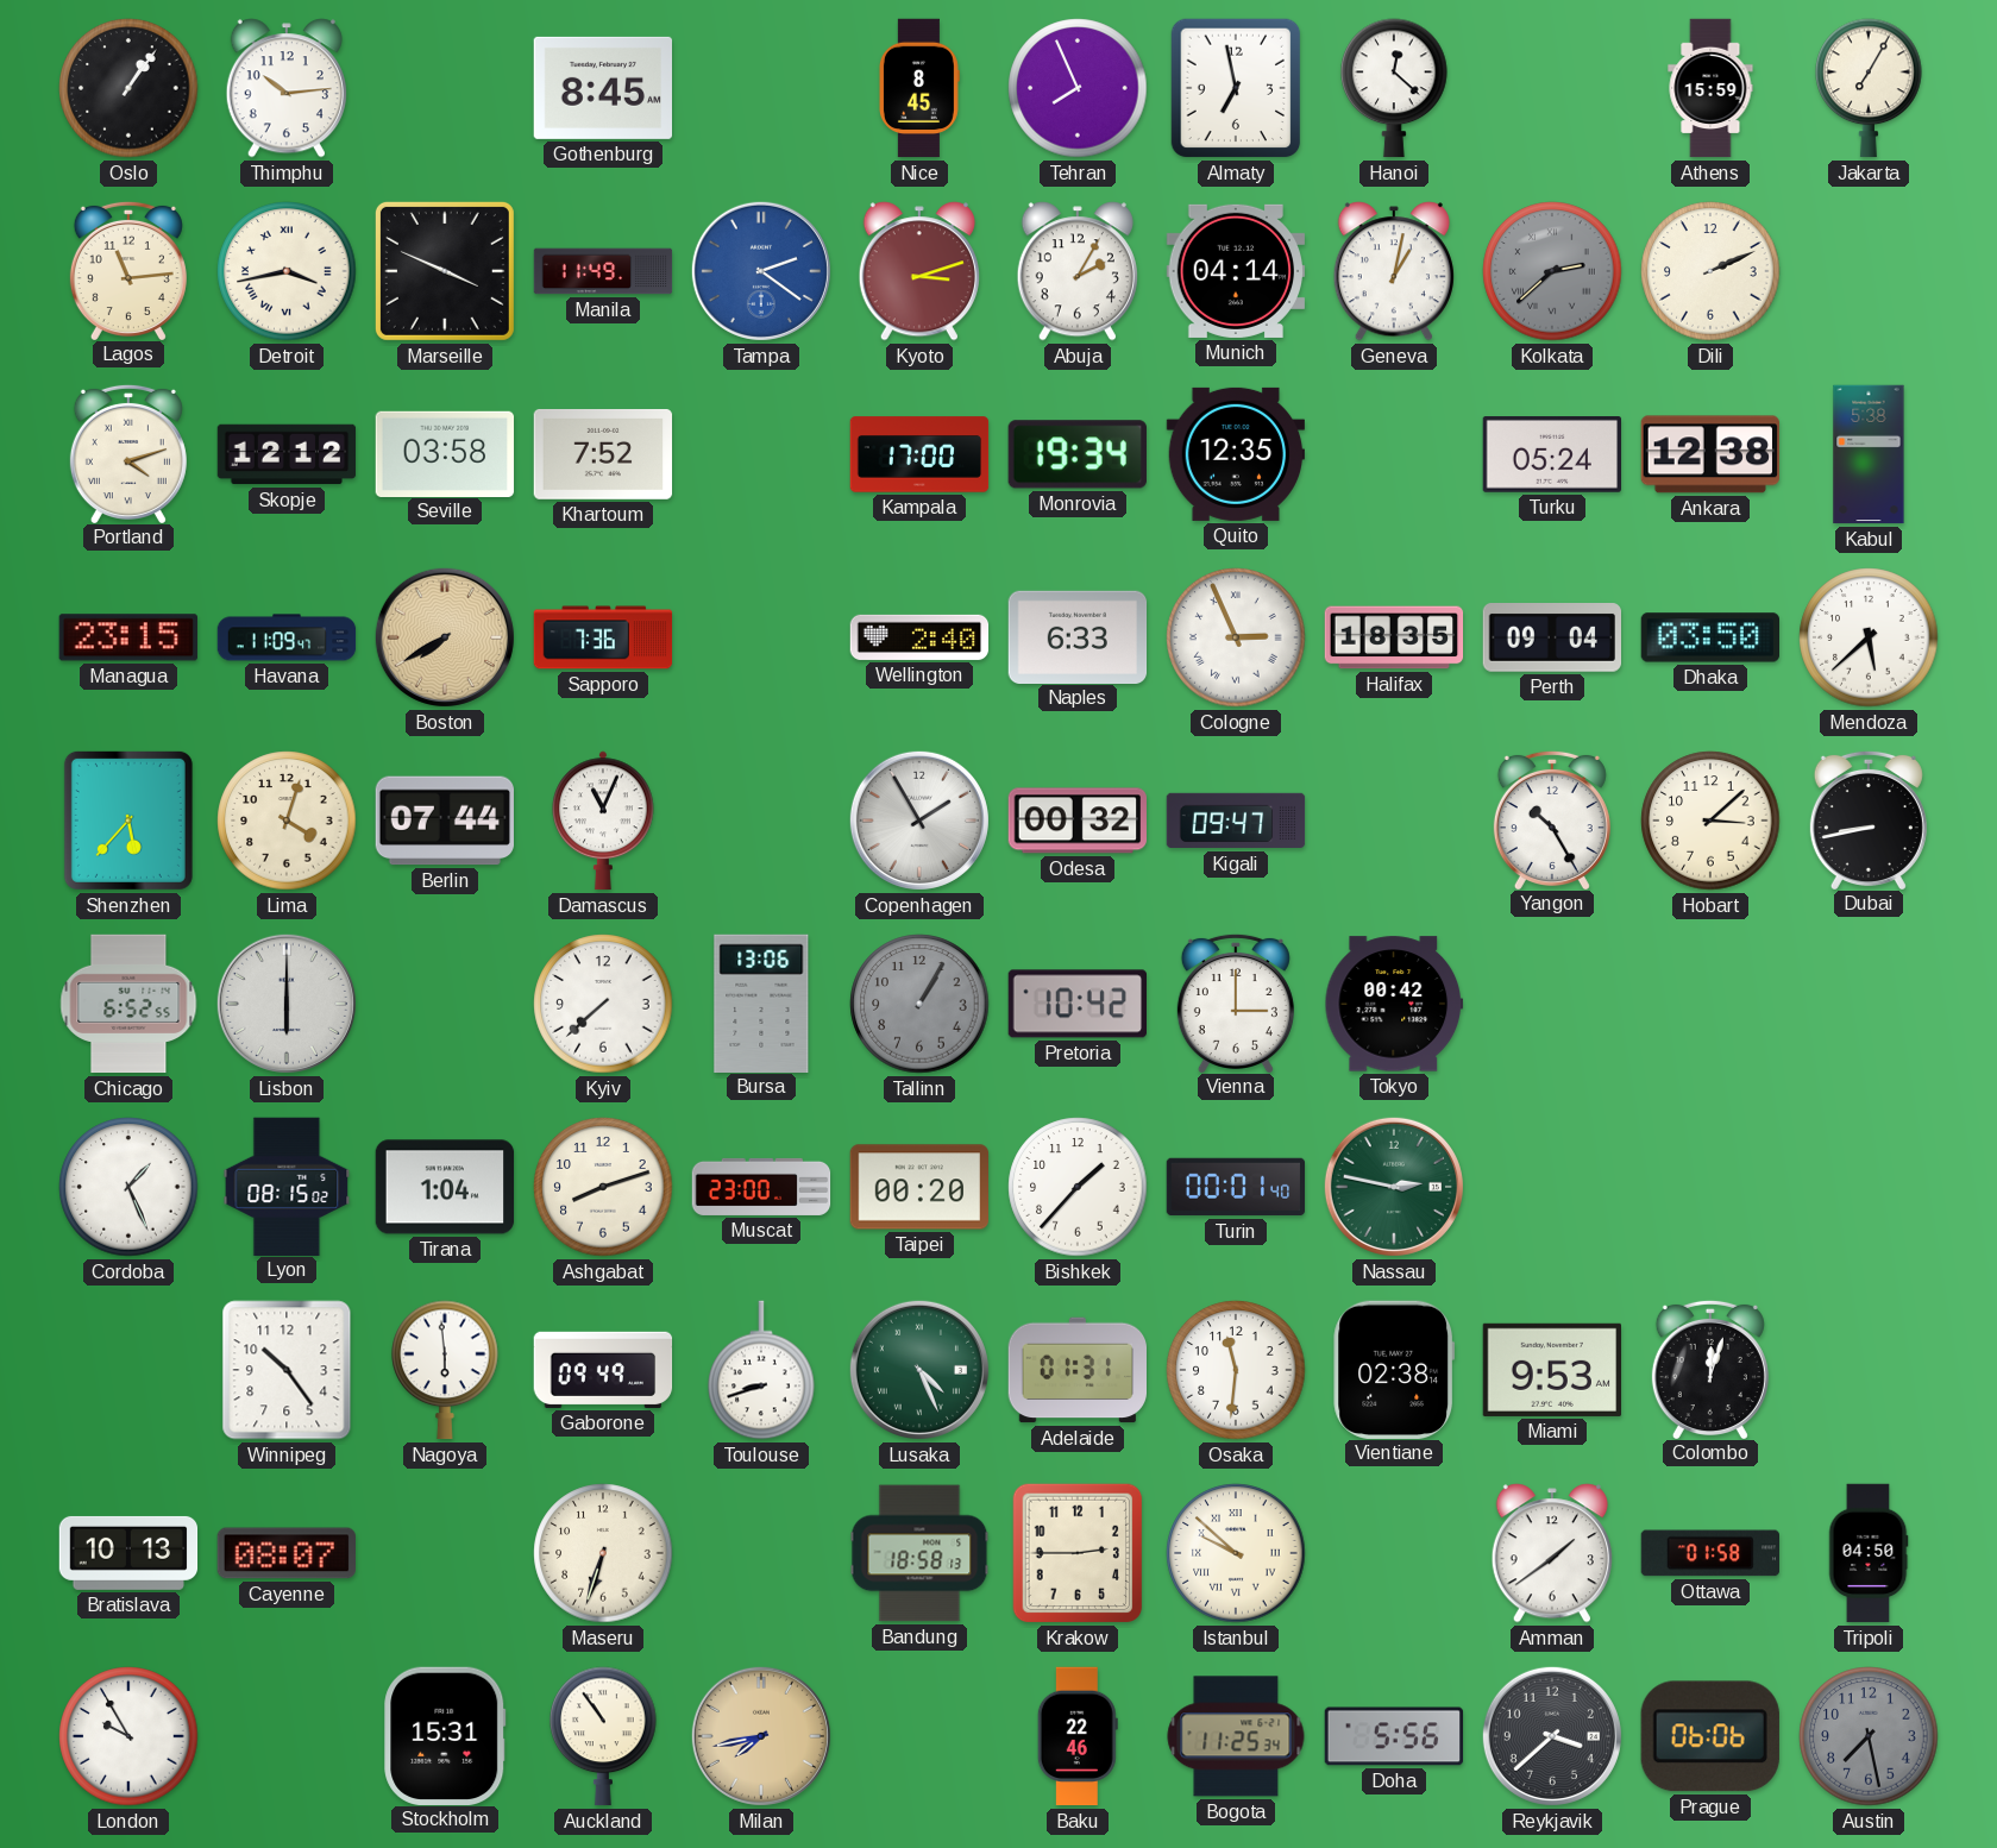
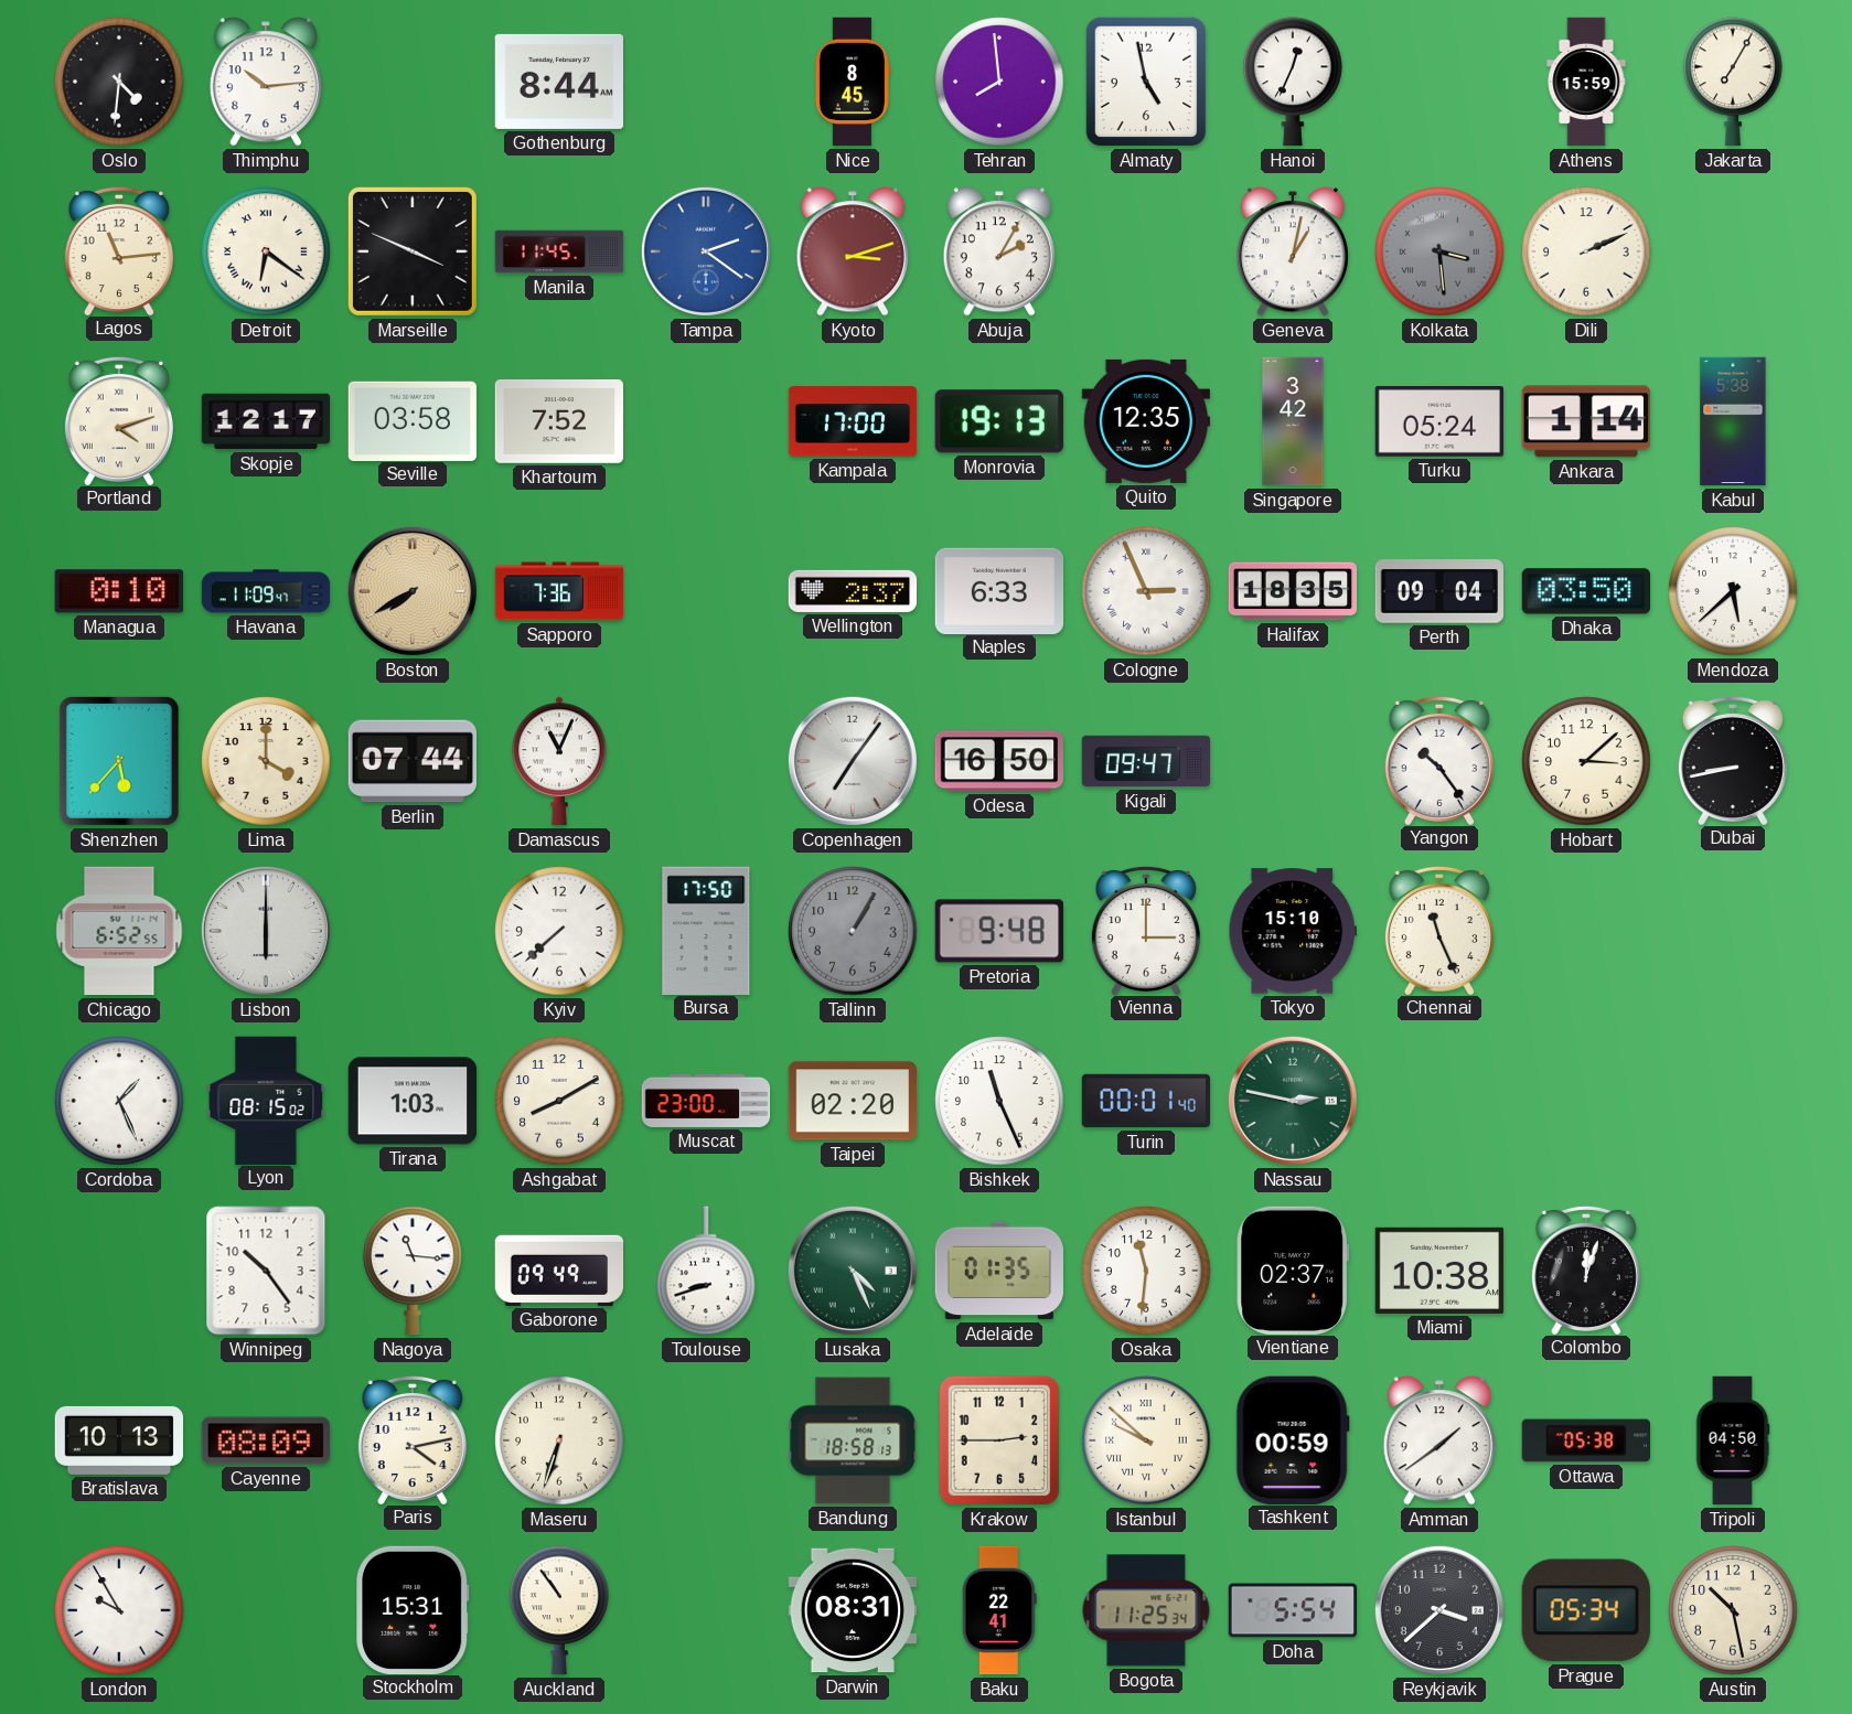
Oslo: 1:06 -> 4:31 (119, 82)
Gothenburg: 8:45 -> 8:44 (558, 82)
Tehran: 7:56 -> 7:59 (999, 82)
Almaty: 6:58 -> 4:58 (1146, 82)
Hanoi: 12:22 -> 12:34 (1293, 82)
Detroit: 3:43 -> 6:21 (266, 251)
Manila: 11:49 -> 11:45 (559, 251)
Munich: 04:14 -> none (1236, 271)
Kolkata: 2:38 -> 3:29 (1439, 251)
Skopje: 12:12 -> 12:17 (266, 421)
Monrovia: 19:34 -> 19:13 (999, 421)
Singapore: none -> 3:42 (1293, 421)
Ankara: 12:38 -> 1:14 (1586, 421)
Managua: 23:15 -> 0:10 (119, 591)
Wellington: 2:40 -> 2:37 (853, 591)
Lima: 4:03 -> 4:00 (266, 761)
Copenhagen: 1:55 -> 7:06 (853, 761)
Odesa: 00:32 -> 16:50 (998, 761)
Yangon: 10:25 -> 10:24 (1439, 760)
Bursa: 13:06 -> 17:50 (706, 930)
Pretoria: 10:42 -> 9:48 (998, 931)
Tokyo: 00:42 -> 15:10 (1293, 931)
Chennai: none -> 11:26 (1439, 930)
Tirana: 1:04 -> 1:03 (413, 1101)
Ashgabat: 8:12 -> 8:10 (559, 1101)
Taipei: 00:20 -> 02:20 (853, 1101)
Bishkek: 1:37 -> 11:26 (999, 1101)
Nagoya: 5:59 -> 11:16 (413, 1271)
Adelaide: 01:31 -> 01:35 (998, 1271)
Vientiane: 02:38 -> 02:37 (1292, 1270)
Miami: 9:53 -> 10:38 (1438, 1271)
Cayenne: 08:07 -> 08:09 (265, 1440)
Paris: none -> 4:13 (413, 1439)
Tashkent: none -> 00:59 (1293, 1439)
Ottawa: 01:58 -> 05:38 (1585, 1440)
Milan: 7:43 -> none (761, 1736)
Darwin: none -> 08:31 (853, 1610)
Baku: 22:46 -> 22:41 (999, 1610)
Doha: 5:56 -> 5:54 (1293, 1610)
Prague: 06:06 -> 05:34 (1586, 1610)
Austin: 7:28 -> 10:28 (1733, 1610)
Austin dial: grey -> cream (1733, 1610)
